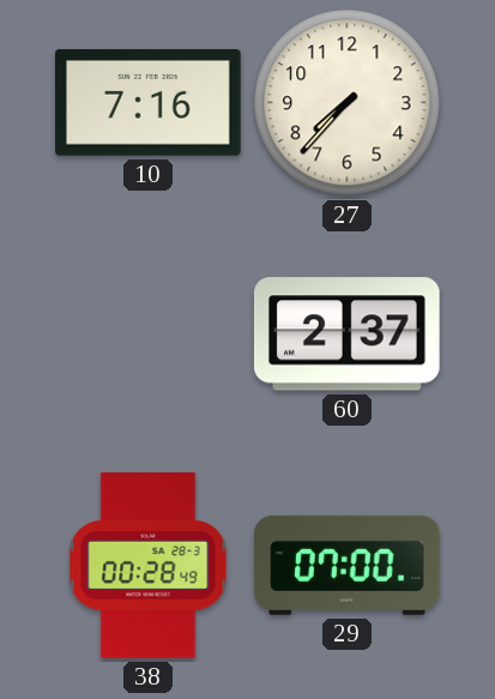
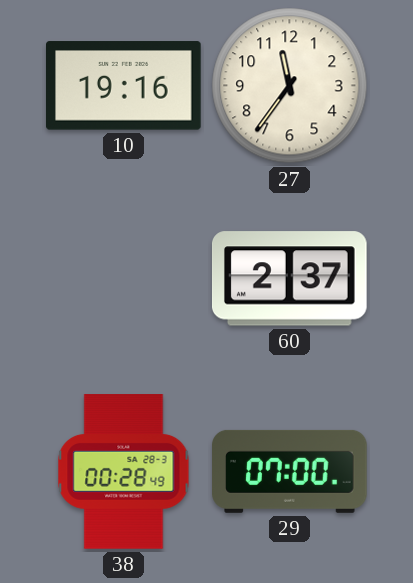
10: 7:16 -> 19:16 (124, 86)
27: 7:37 -> 11:36 (290, 86)
